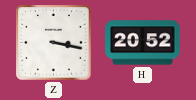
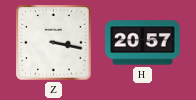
H: 20:52 -> 20:57 (143, 43)
